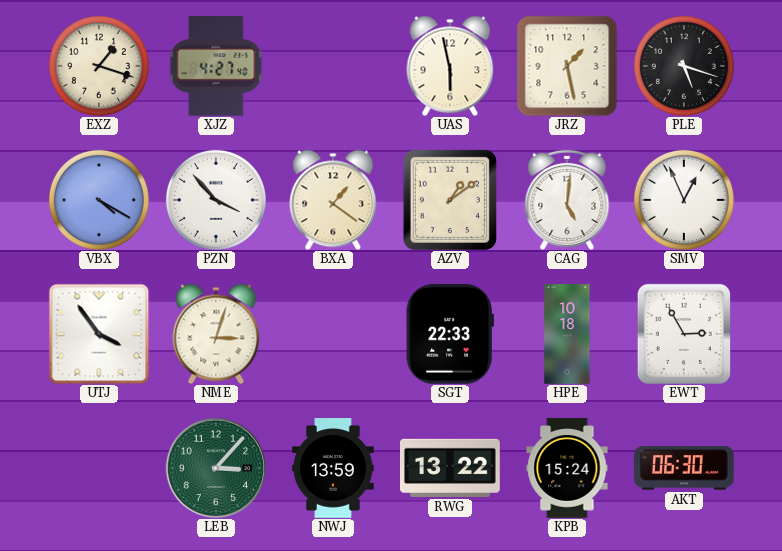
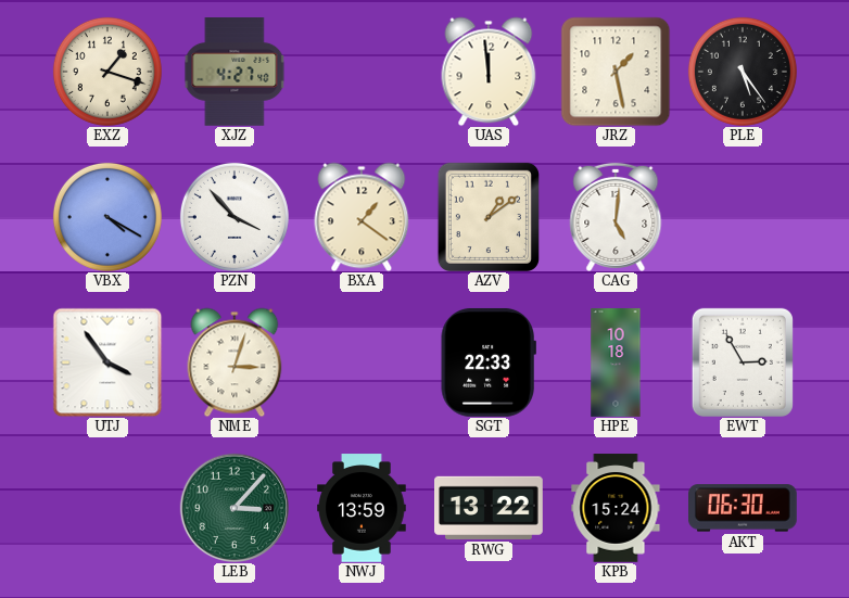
UAS: 5:58 -> 11:59 (489, 72)
PLE: 5:18 -> 5:24 (743, 72)
SMV: 12:56 -> none (684, 200)
